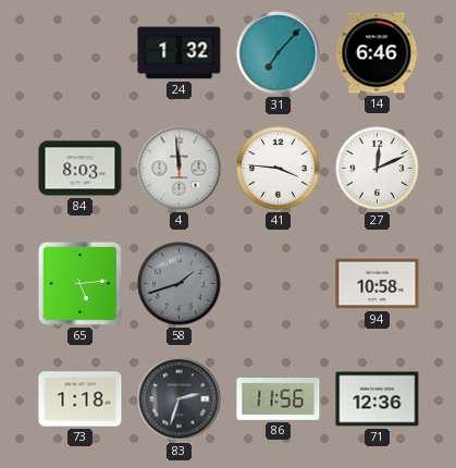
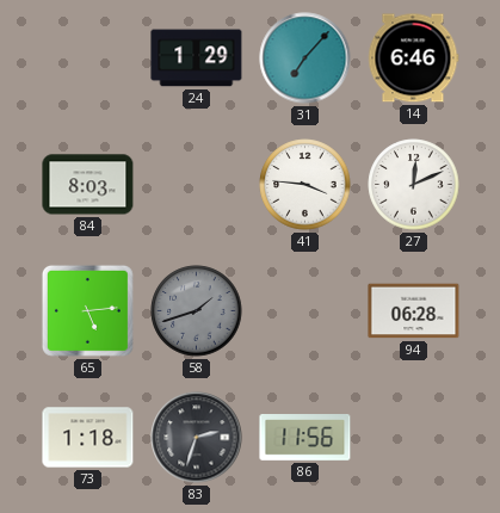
24: 1:32 -> 1:29 (197, 58)
4: 11:59 -> none (180, 169)
94: 10:58 -> 06:28 (414, 311)
71: 12:36 -> none (378, 399)
